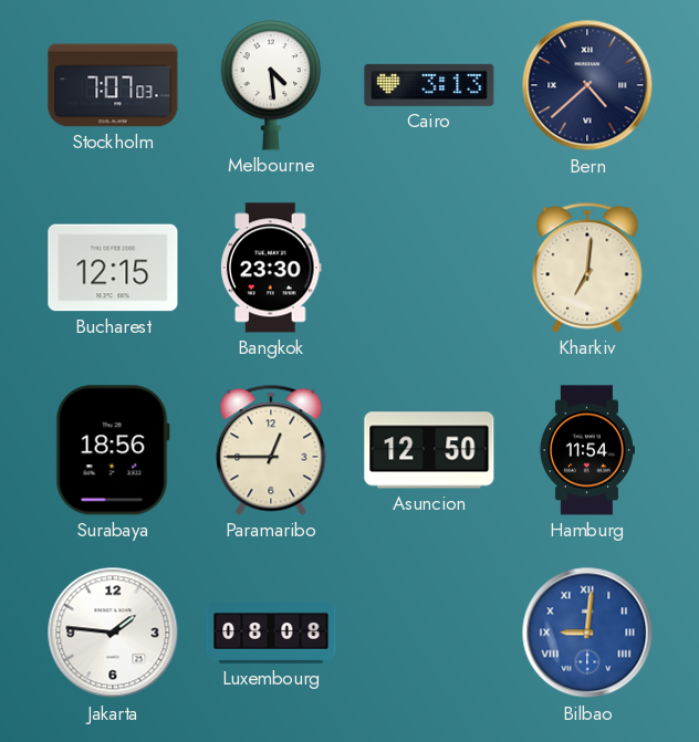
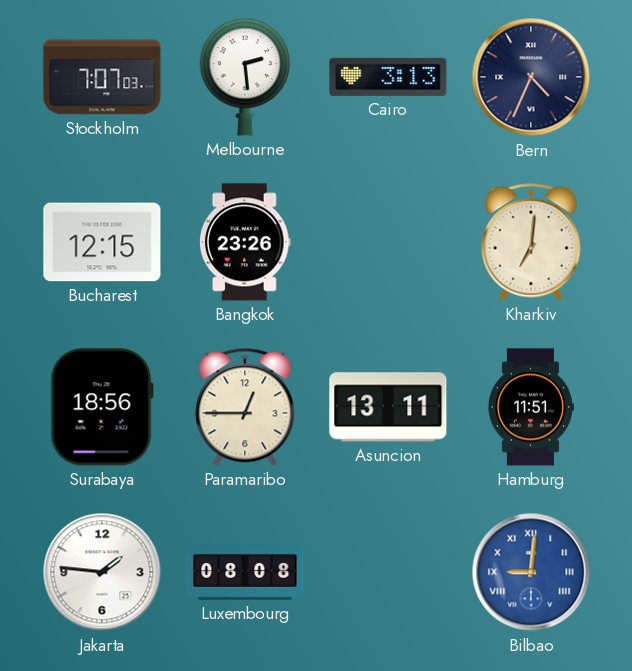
Melbourne: 4:29 -> 2:29 (245, 77)
Bern: 4:38 -> 4:34 (531, 77)
Bangkok: 23:30 -> 23:26 (246, 242)
Asuncion: 12:50 -> 13:11 (388, 407)
Hamburg: 11:54 -> 11:51 (530, 407)
